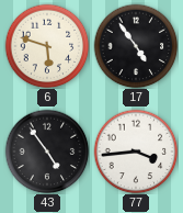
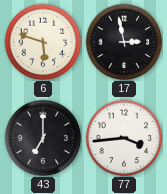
17: 4:54 -> 2:58 (124, 42)
43: 4:54 -> 7:00 (43, 138)
